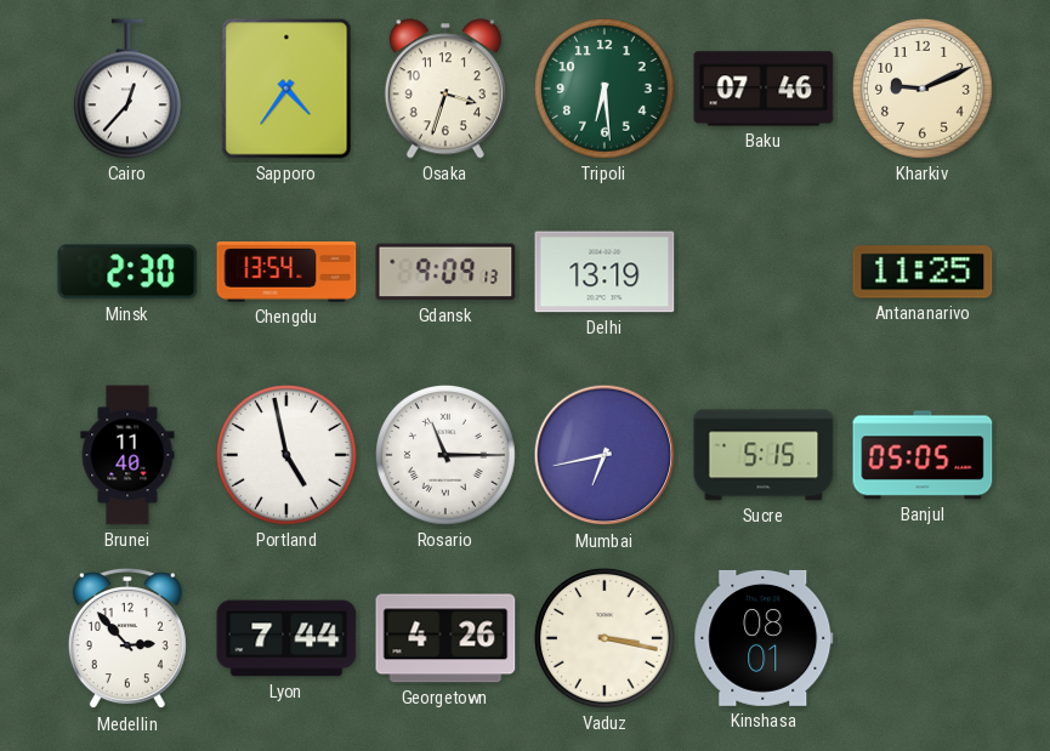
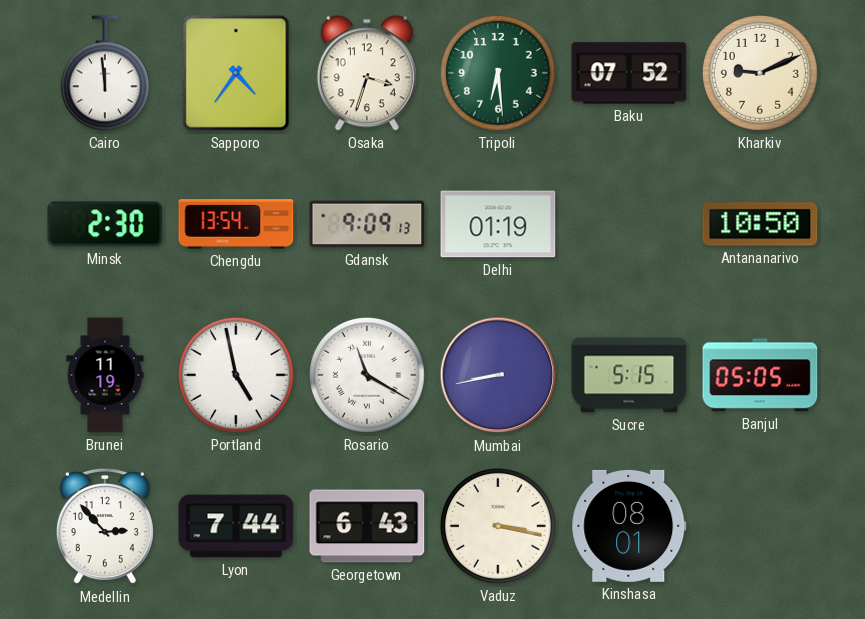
Cairo: 12:37 -> 11:59 (105, 73)
Baku: 07:46 -> 07:52 (629, 73)
Delhi: 13:19 -> 01:19 (498, 224)
Antananarivo: 11:25 -> 10:50 (760, 224)
Brunei: 11:40 -> 11:19 (105, 375)
Rosario: 11:15 -> 11:20 (367, 375)
Mumbai: 6:43 -> 8:43 (498, 375)
Georgetown: 4:26 -> 6:43 (367, 526)
